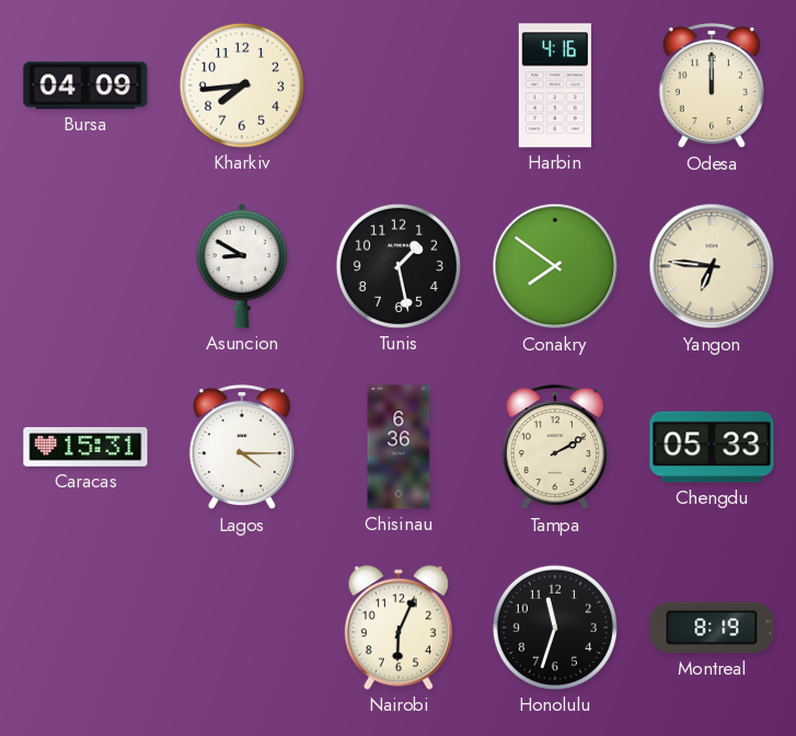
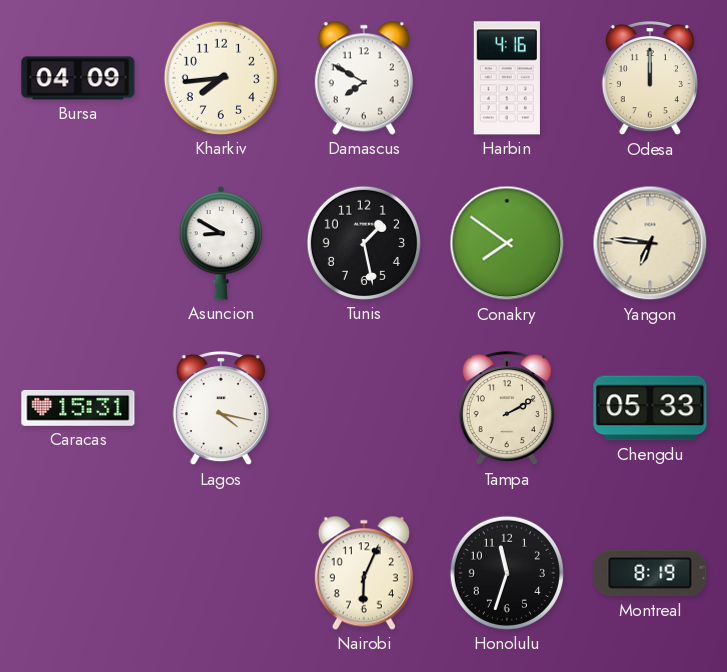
Damascus: none -> 7:50 (364, 78)
Lagos: 4:15 -> 4:17 (221, 409)
Chisinau: 6:36 -> none (399, 447)
